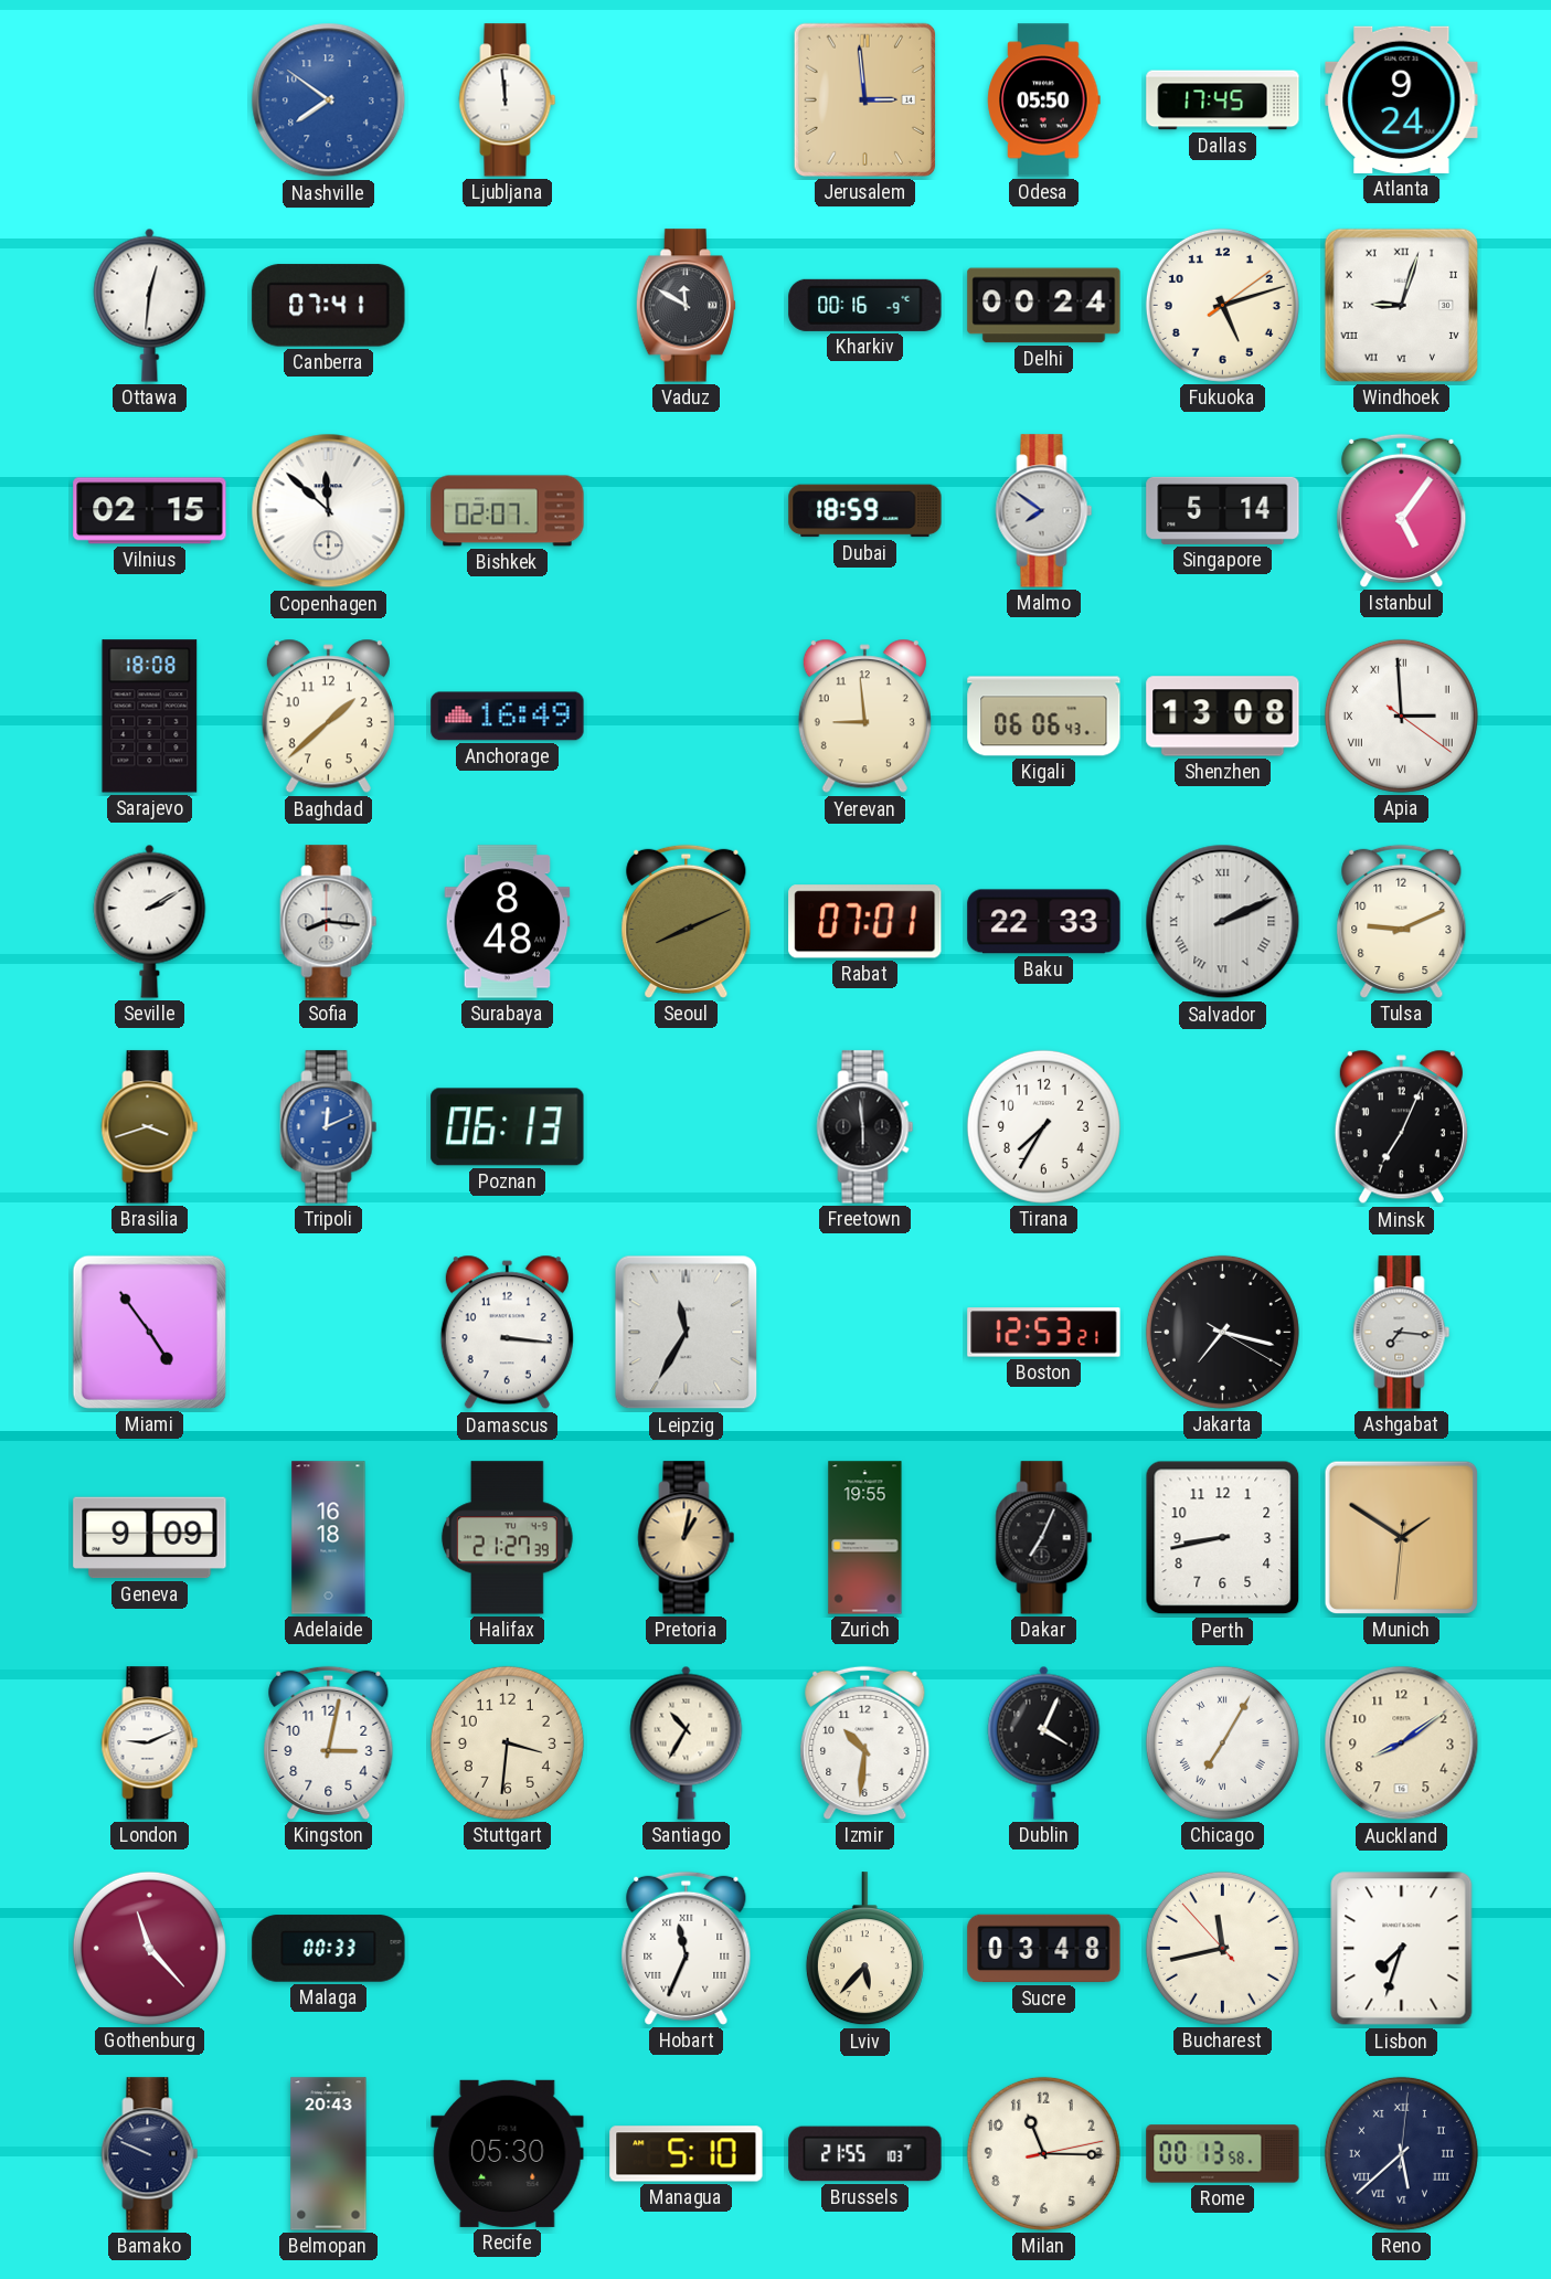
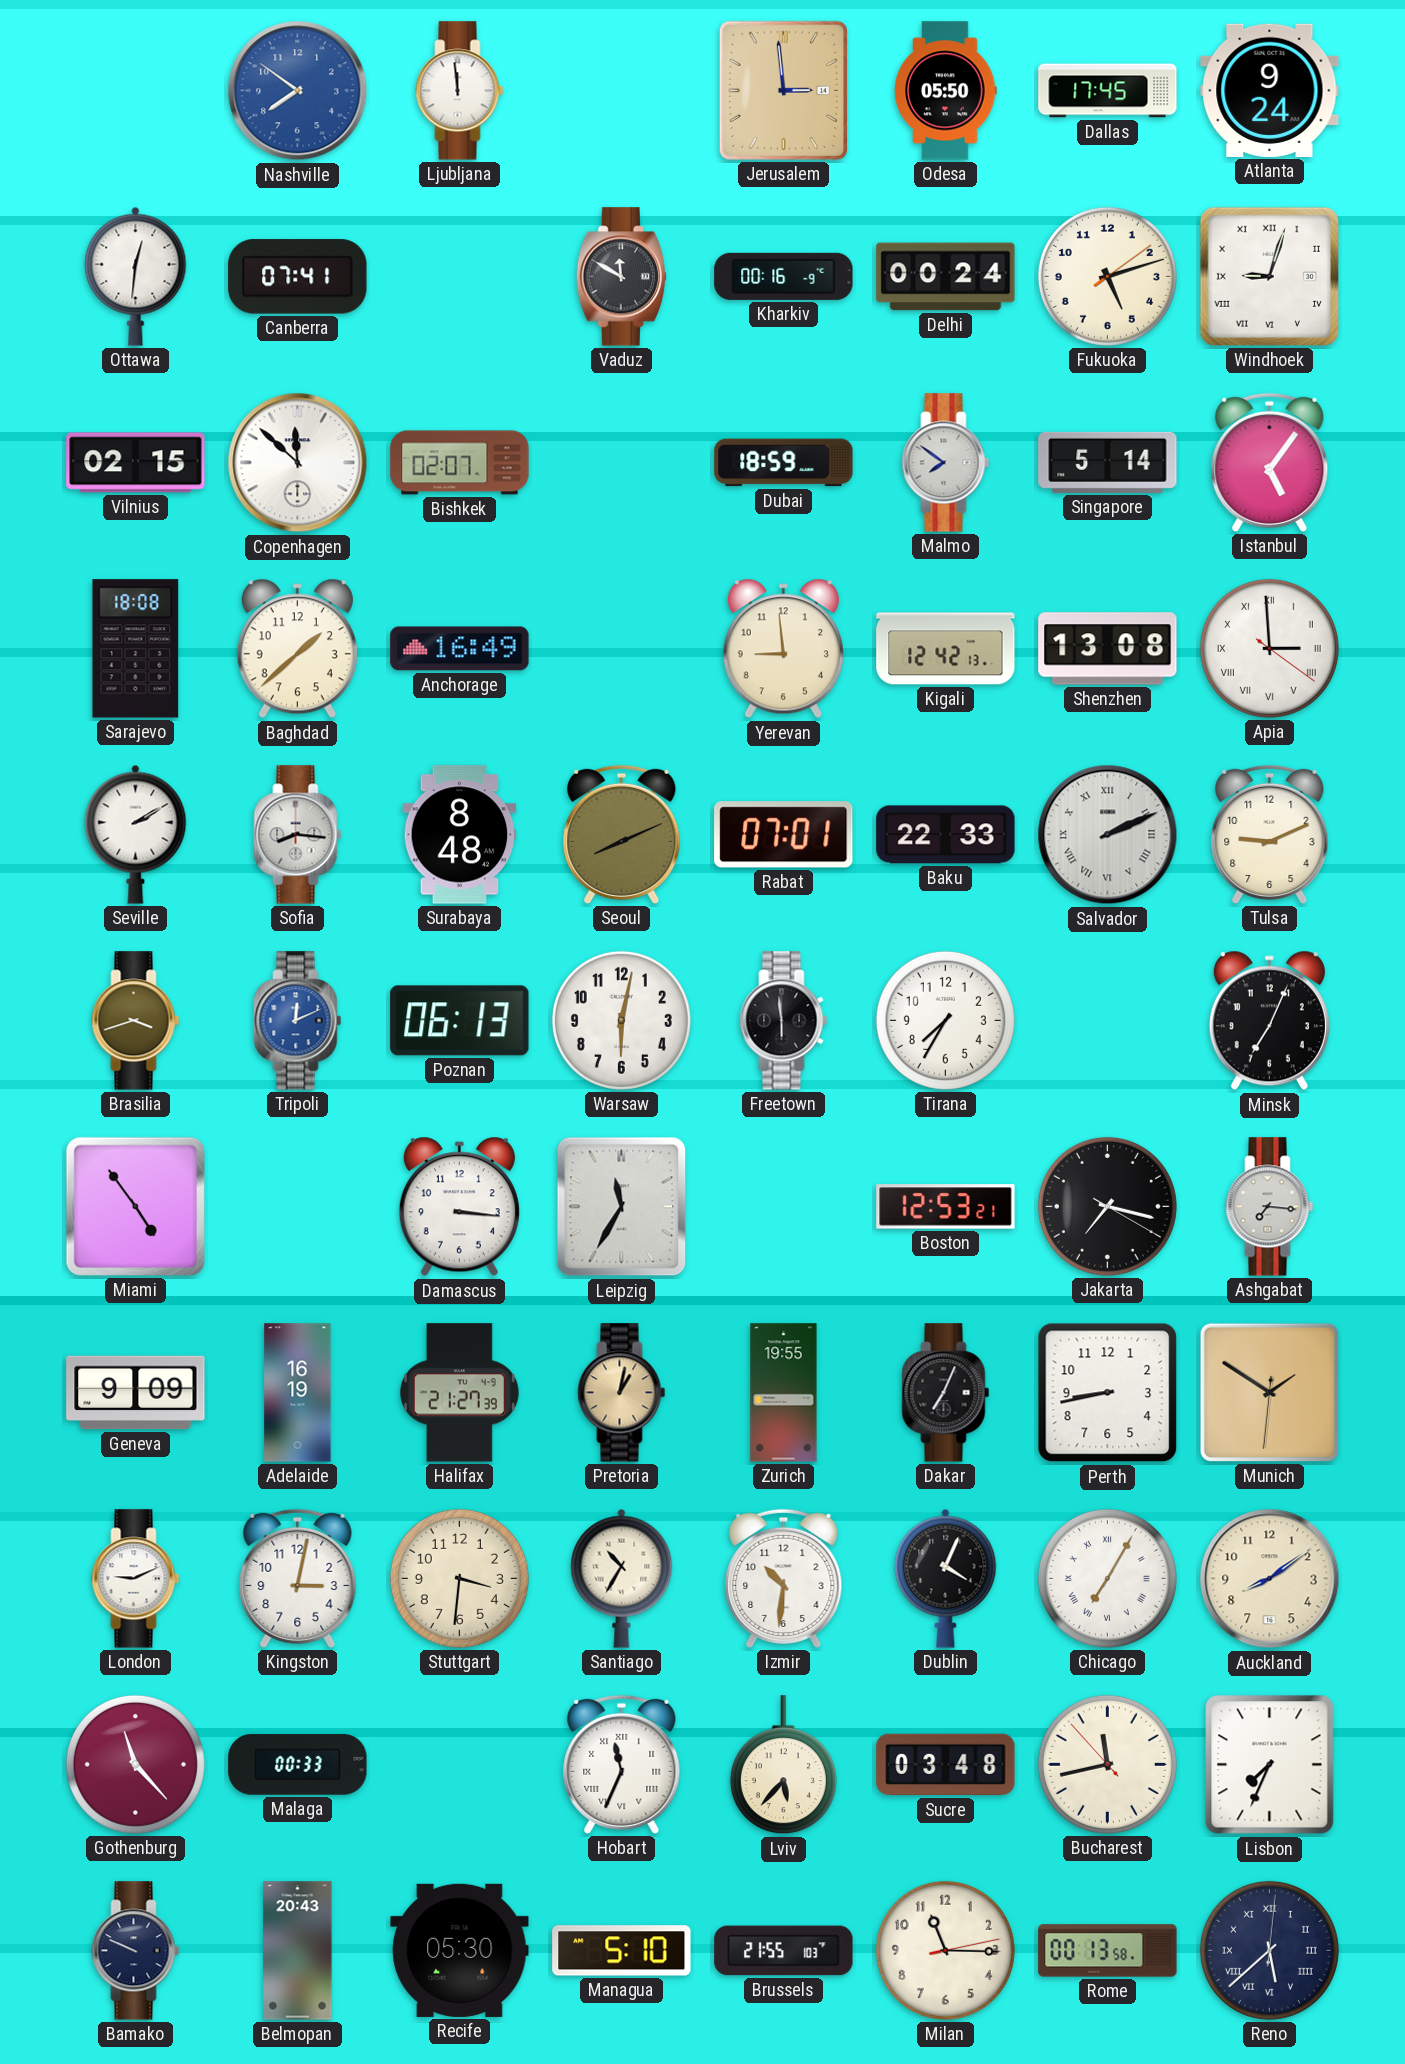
Kigali: 06:06 -> 12:42 (946, 649)
Warsaw: none -> 6:02 (621, 1020)
Adelaide: 16:18 -> 16:19 (298, 1393)
Lisbon: 7:33 -> 7:34 (1270, 1765)
